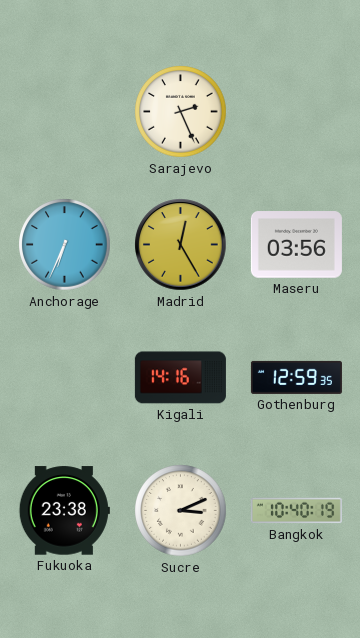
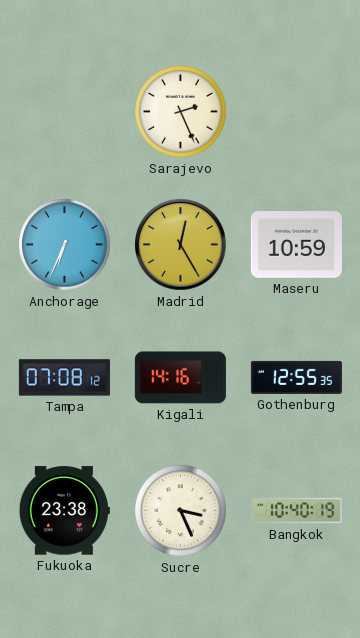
Maseru: 03:56 -> 10:59 (296, 245)
Tampa: none -> 07:08 (64, 378)
Gothenburg: 12:59 -> 12:55 (296, 377)
Sucre: 3:11 -> 3:26 (181, 511)
